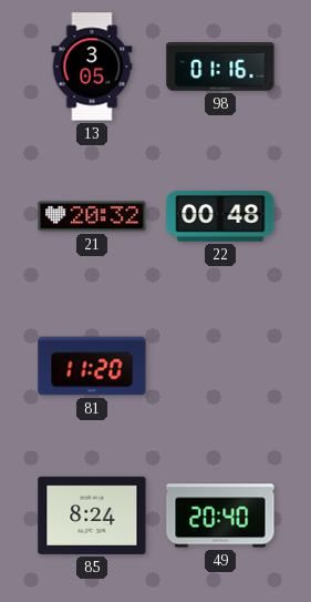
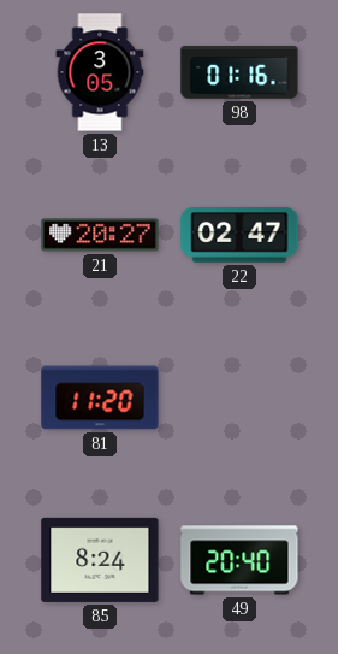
21: 20:32 -> 20:27 (100, 235)
22: 00:48 -> 02:47 (239, 236)
